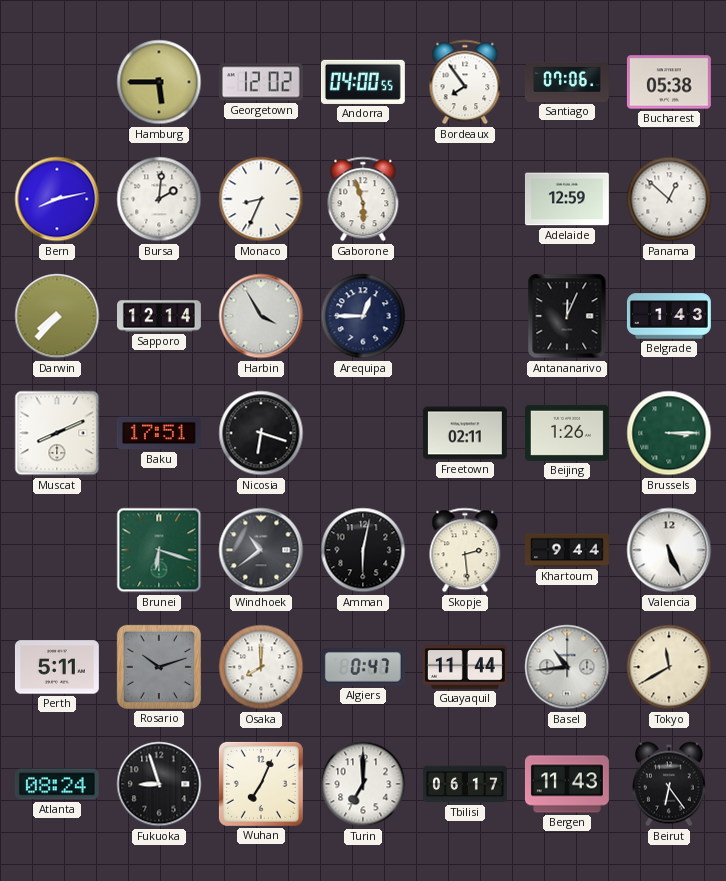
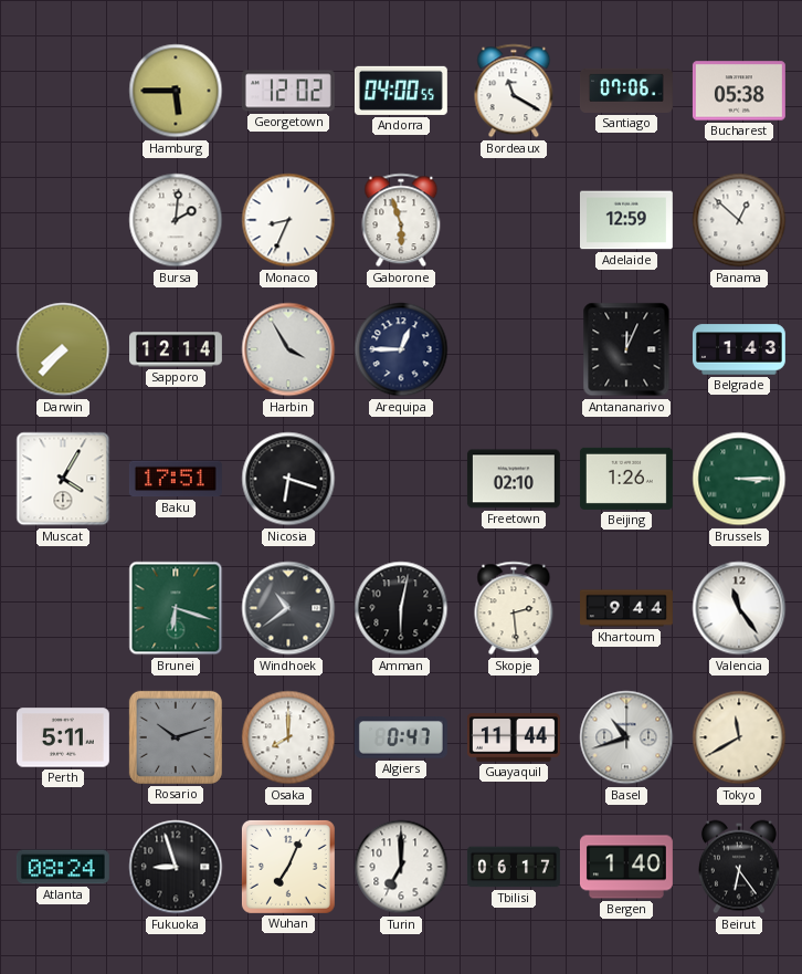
Bordeaux: 7:54 -> 11:20 (514, 91)
Bern: 8:13 -> none (57, 199)
Muscat: 8:11 -> 4:05 (63, 479)
Freetown: 02:11 -> 02:10 (514, 479)
Valencia: 5:26 -> 11:24 (739, 608)
Basel: 10:44 -> 10:42 (626, 737)
Bergen: 11:43 -> 1:40 (626, 867)
